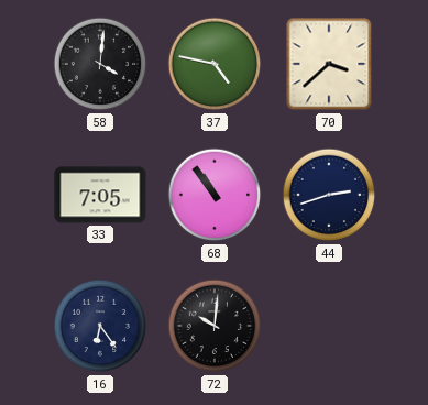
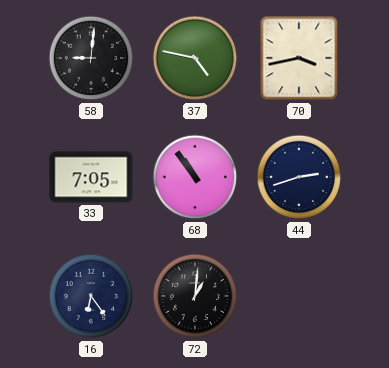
58: 4:01 -> 9:01 (91, 58)
70: 3:38 -> 3:43 (299, 58)
72: 10:01 -> 1:01 (195, 296)
